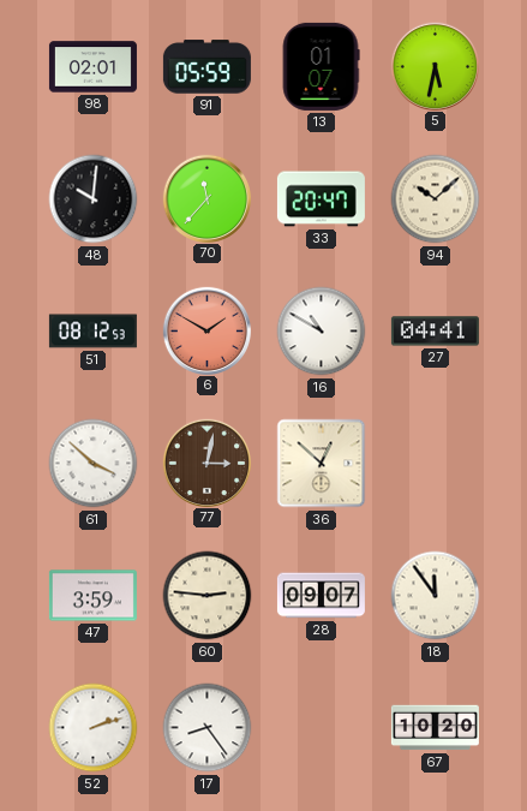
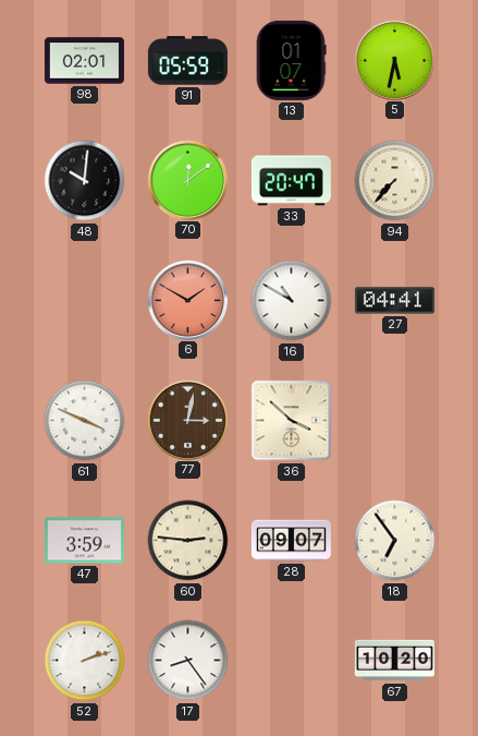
70: 11:37 -> 12:09 (187, 180)
94: 10:08 -> 7:37 (395, 181)
51: 08:12 -> none (92, 332)
61: 3:52 -> 3:49 (85, 421)
36: 12:52 -> 3:52 (292, 421)
18: 11:54 -> 6:54 (395, 541)
